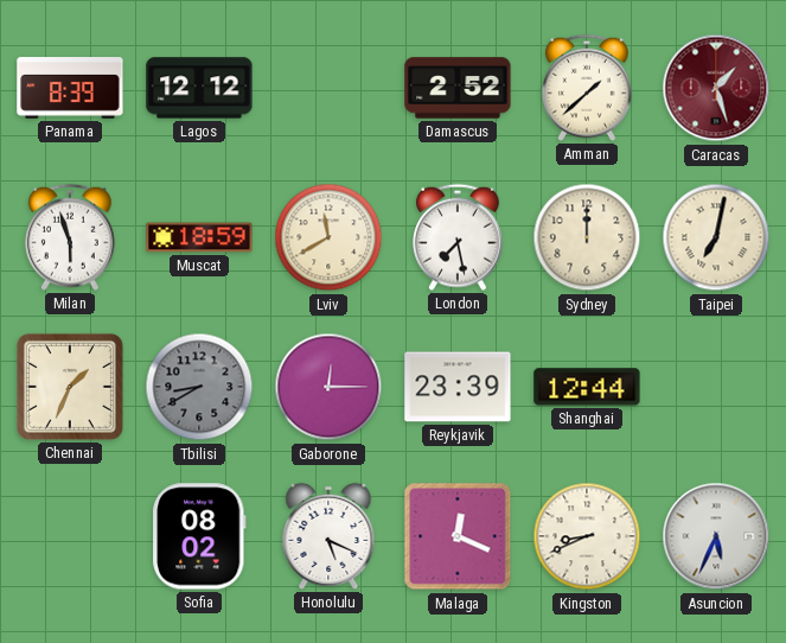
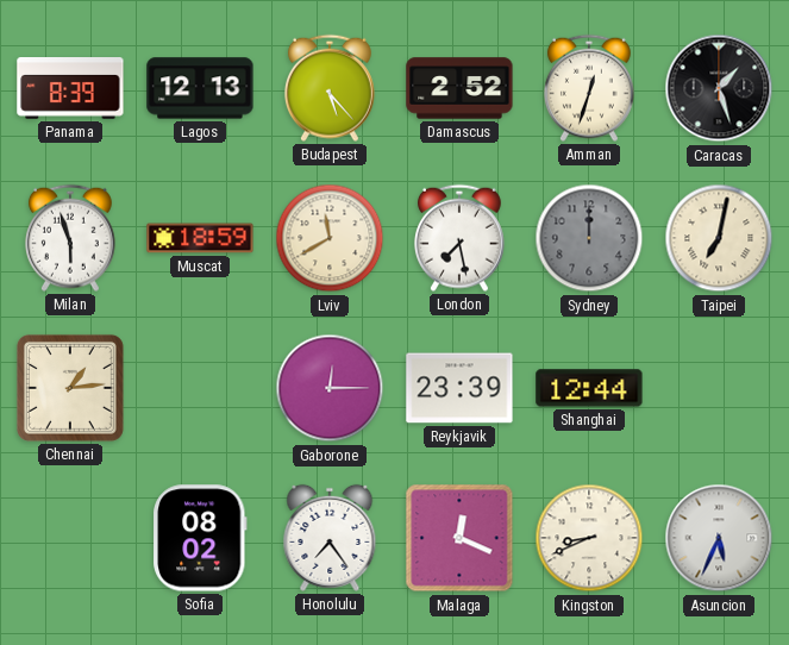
Lagos: 12:12 -> 12:13 (200, 88)
Budapest: none -> 5:23 (330, 88)
Amman: 1:38 -> 12:33 (589, 88)
Caracas dial: burgundy -> black (719, 88)
Sydney dial: cream -> grey (589, 238)
Chennai: 1:34 -> 1:14 (70, 388)
Tbilisi: 8:40 -> none (199, 387)
Honolulu: 5:19 -> 7:24 (330, 538)
